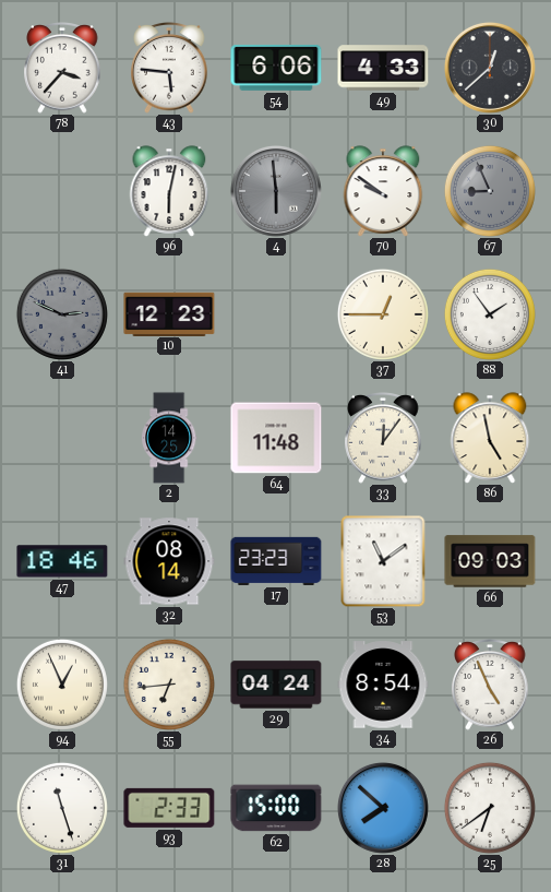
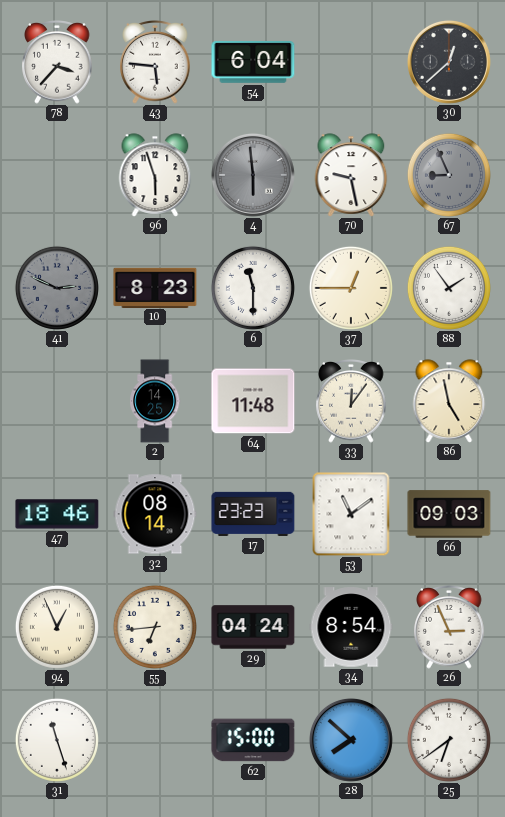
54: 6:06 -> 6:04 (253, 62)
49: 4:33 -> none (383, 68)
96: 6:02 -> 5:57 (155, 175)
70: 9:51 -> 9:28 (351, 175)
10: 12:23 -> 8:23 (155, 287)
6: none -> 11:30 (253, 288)
26: 4:56 -> 2:56 (449, 628)
93: 2:33 -> none (169, 808)
